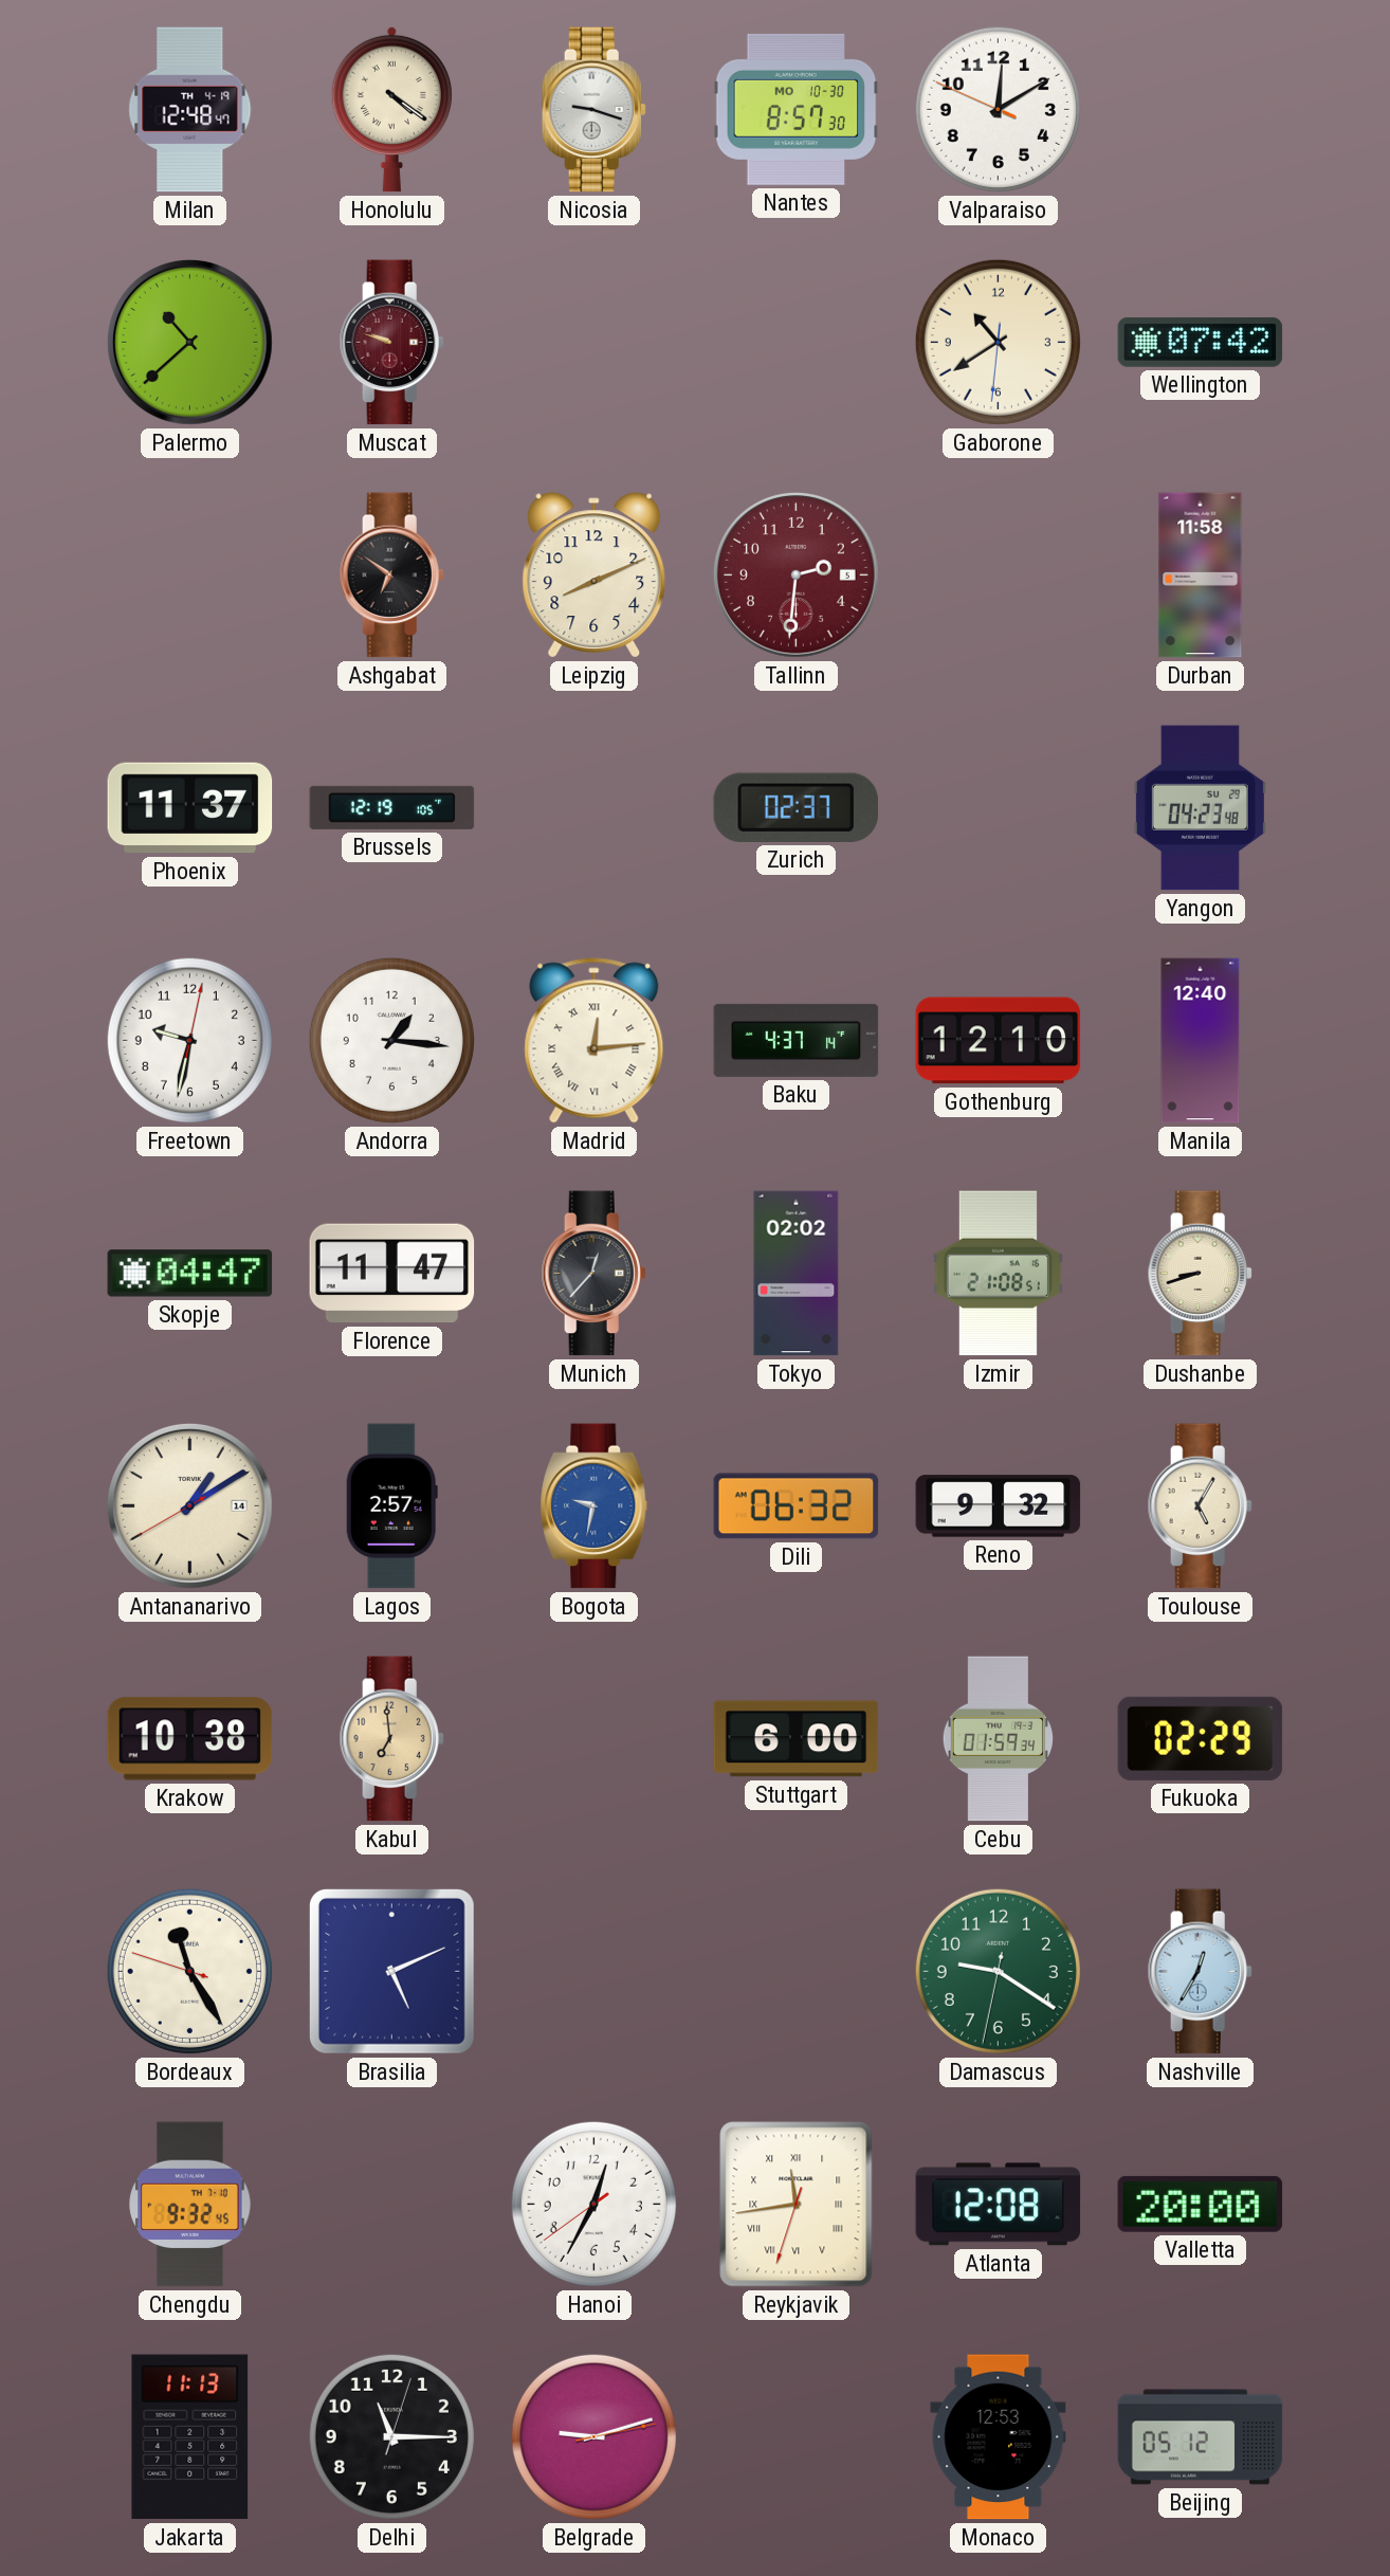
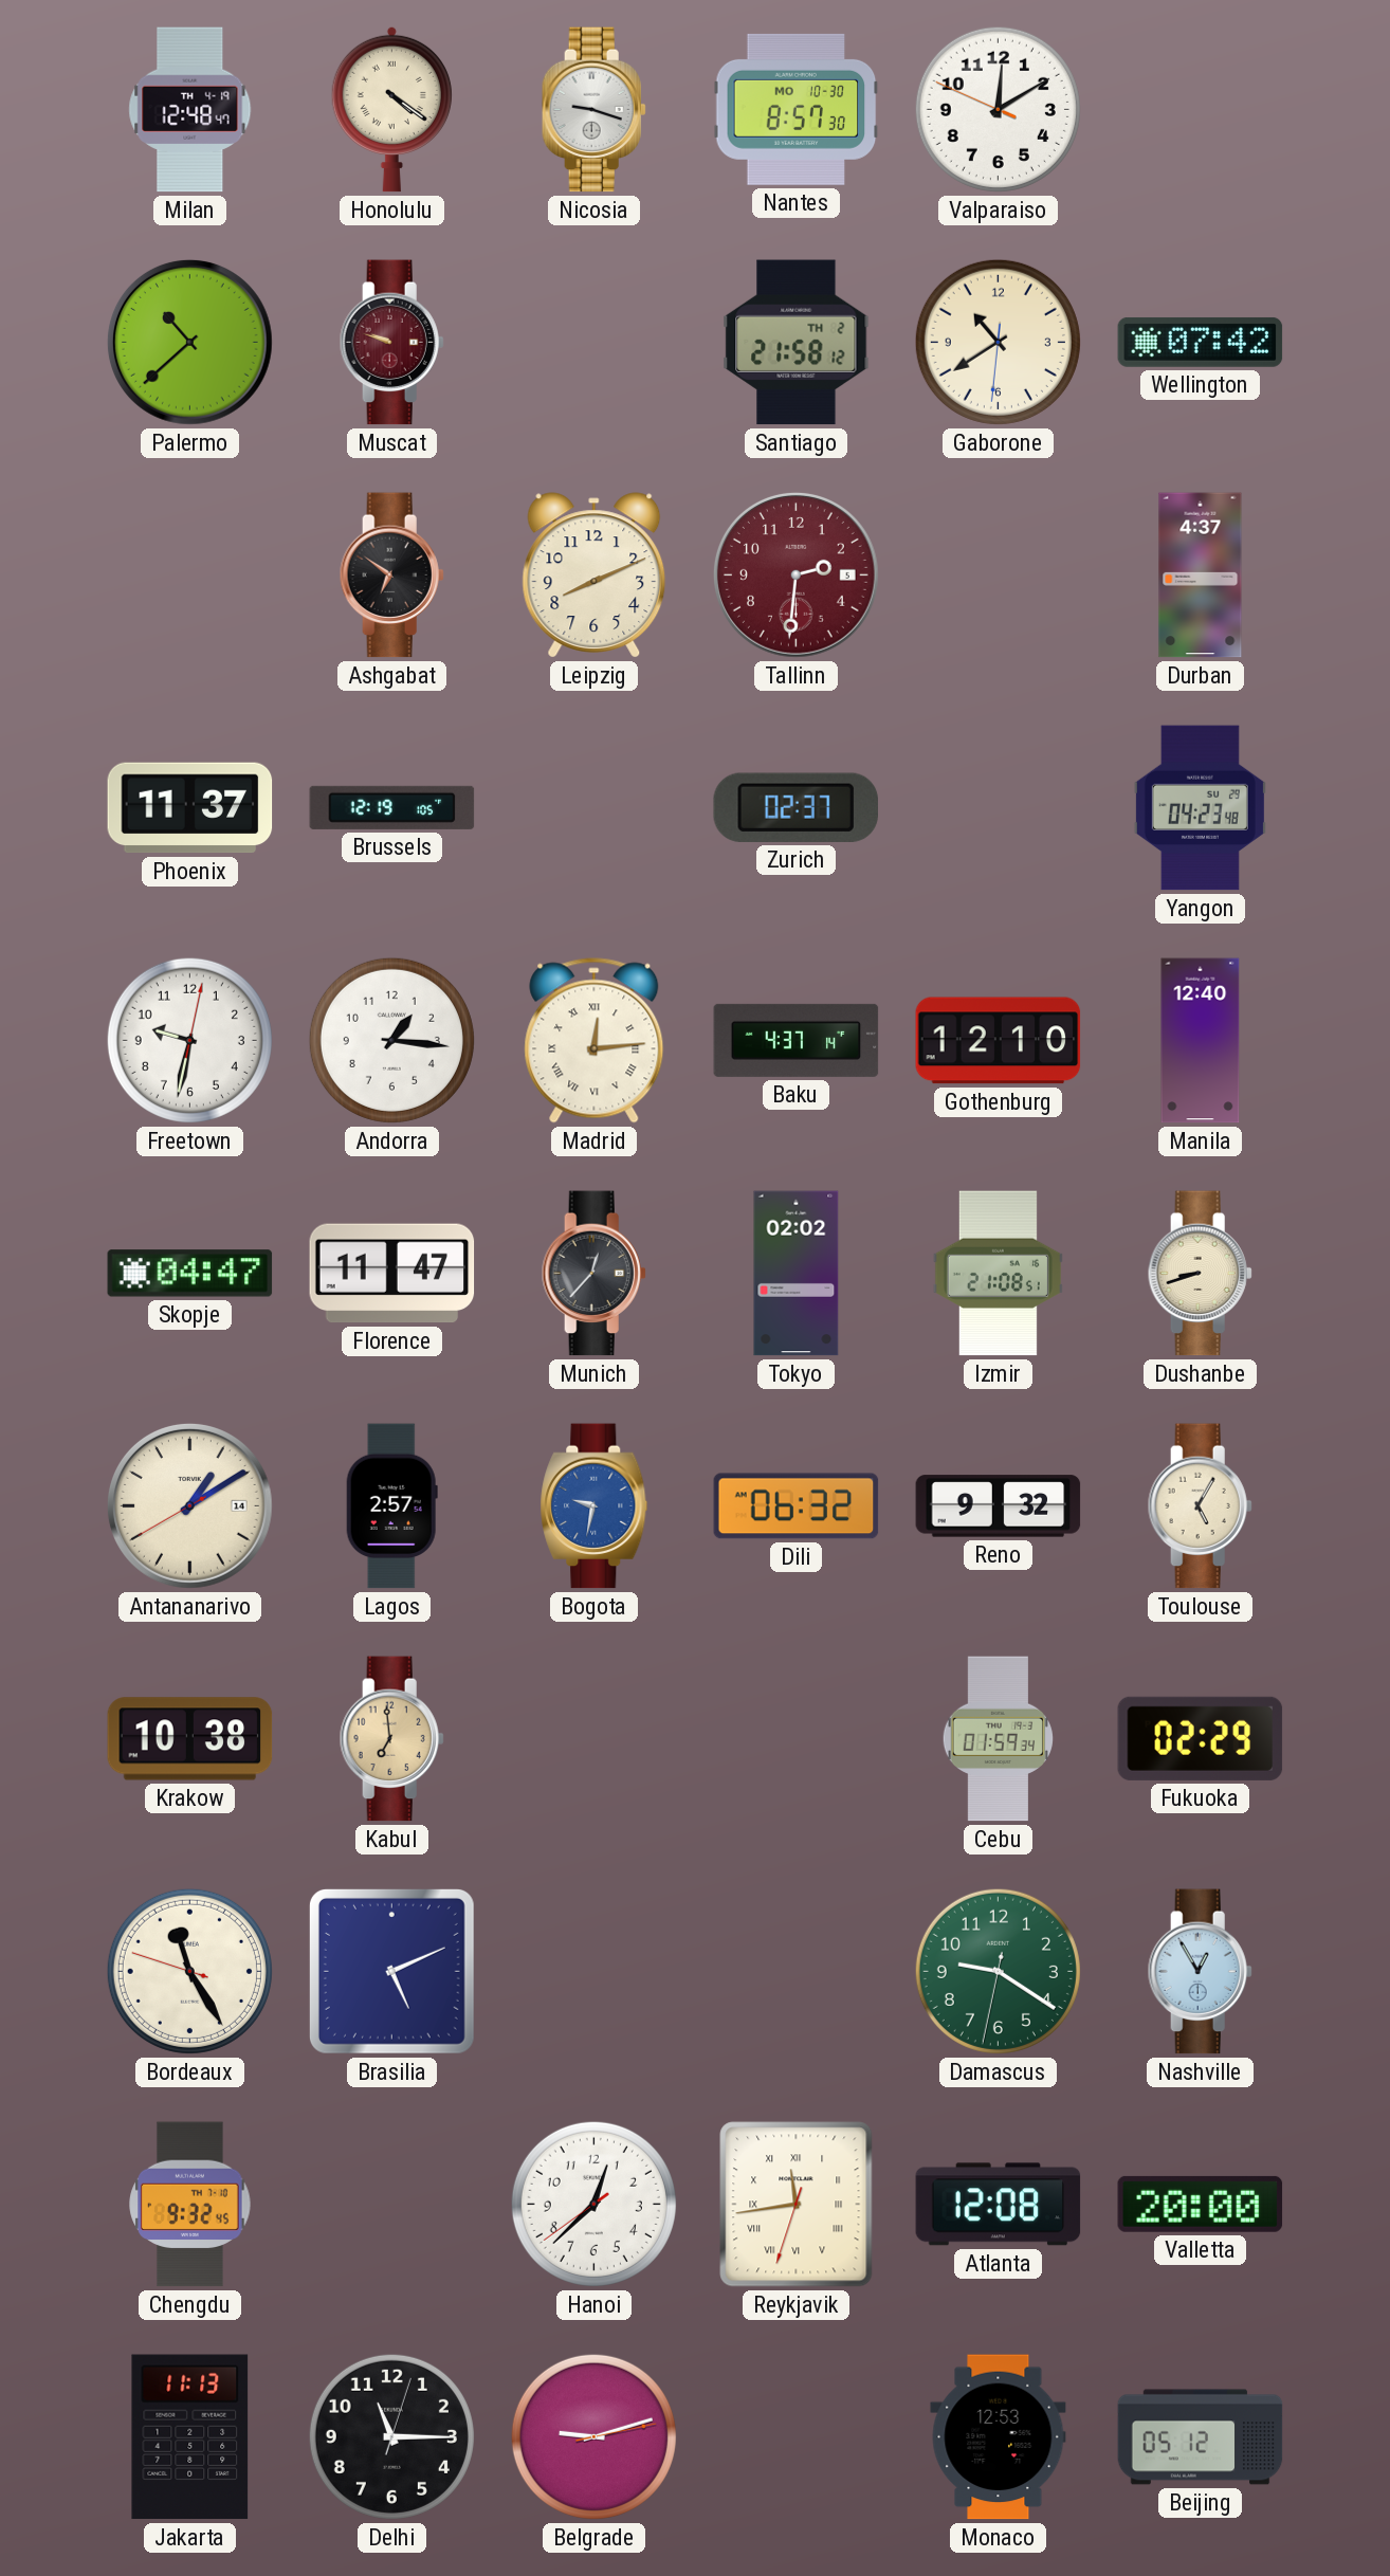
Santiago: none -> 21:58 (797, 343)
Durban: 11:58 -> 4:37 (1201, 576)
Stuttgart: 6:00 -> none (797, 1739)
Nashville: 12:35 -> 12:55 (1200, 1972)
Hanoi: 12:34 -> 12:37 (593, 2204)
